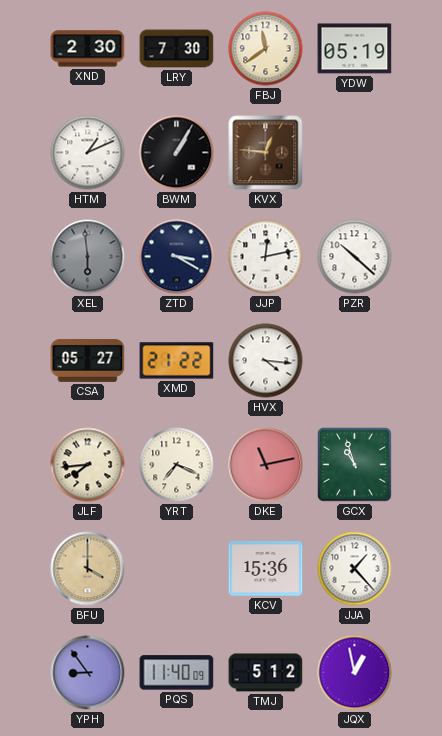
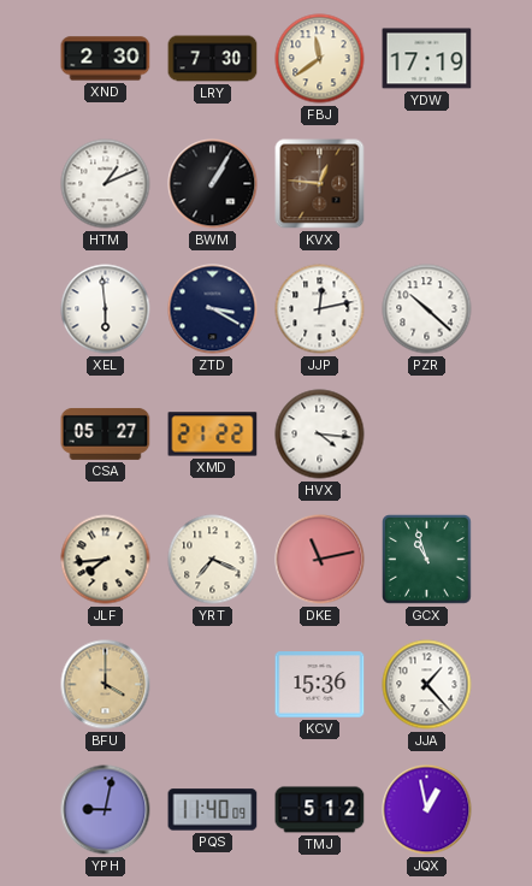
YDW: 05:19 -> 17:19 (427, 59)
XEL dial: grey -> white (106, 309)
YPH: 8:54 -> 9:02 (106, 810)
